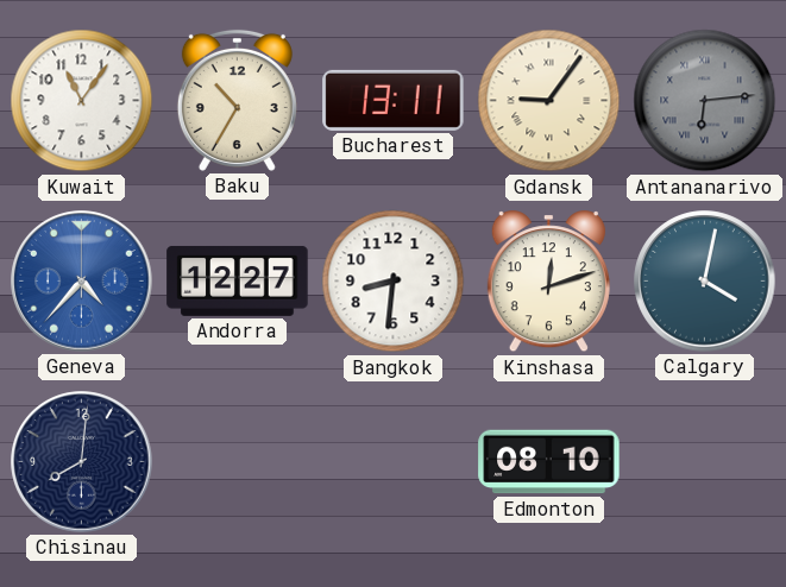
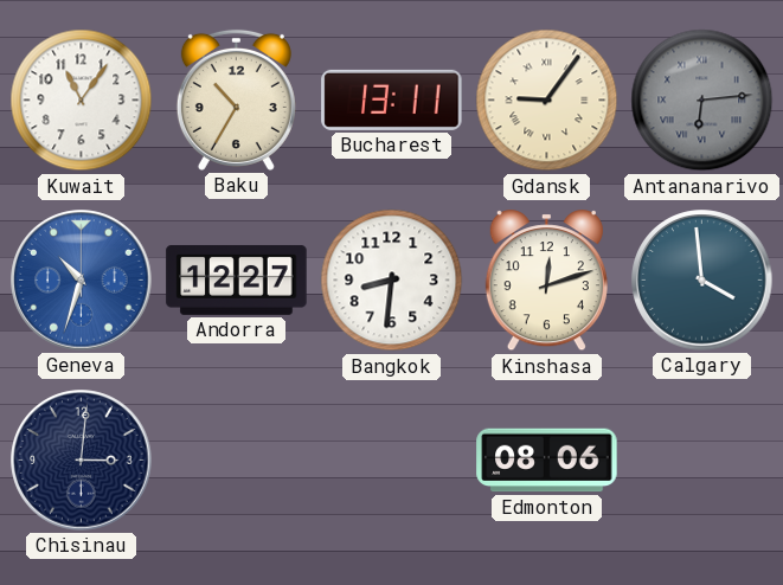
Geneva: 4:37 -> 10:33 (82, 281)
Calgary: 4:02 -> 3:59 (702, 281)
Chisinau: 8:01 -> 3:01 (82, 461)
Edmonton: 08:10 -> 08:06 (547, 461)
